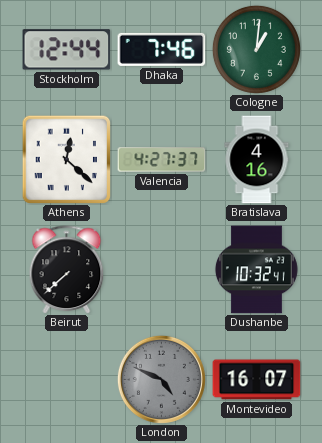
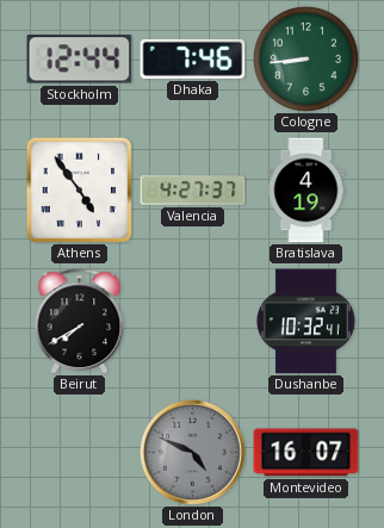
Cologne: 1:01 -> 8:44 (305, 58)
Athens: 12:22 -> 4:54 (79, 190)
Bratislava: 4:16 -> 4:19 (306, 191)
Beirut: 7:38 -> 7:40 (80, 321)
